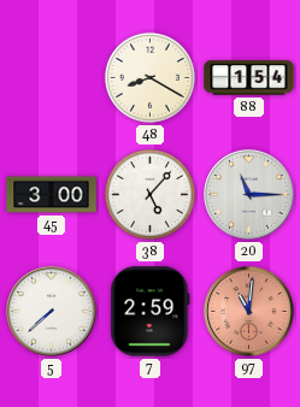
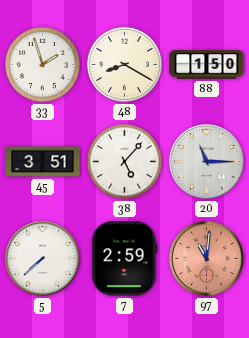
33: none -> 1:57 (42, 64)
88: 1:54 -> 1:50 (207, 65)
45: 3:00 -> 3:51 (43, 162)
